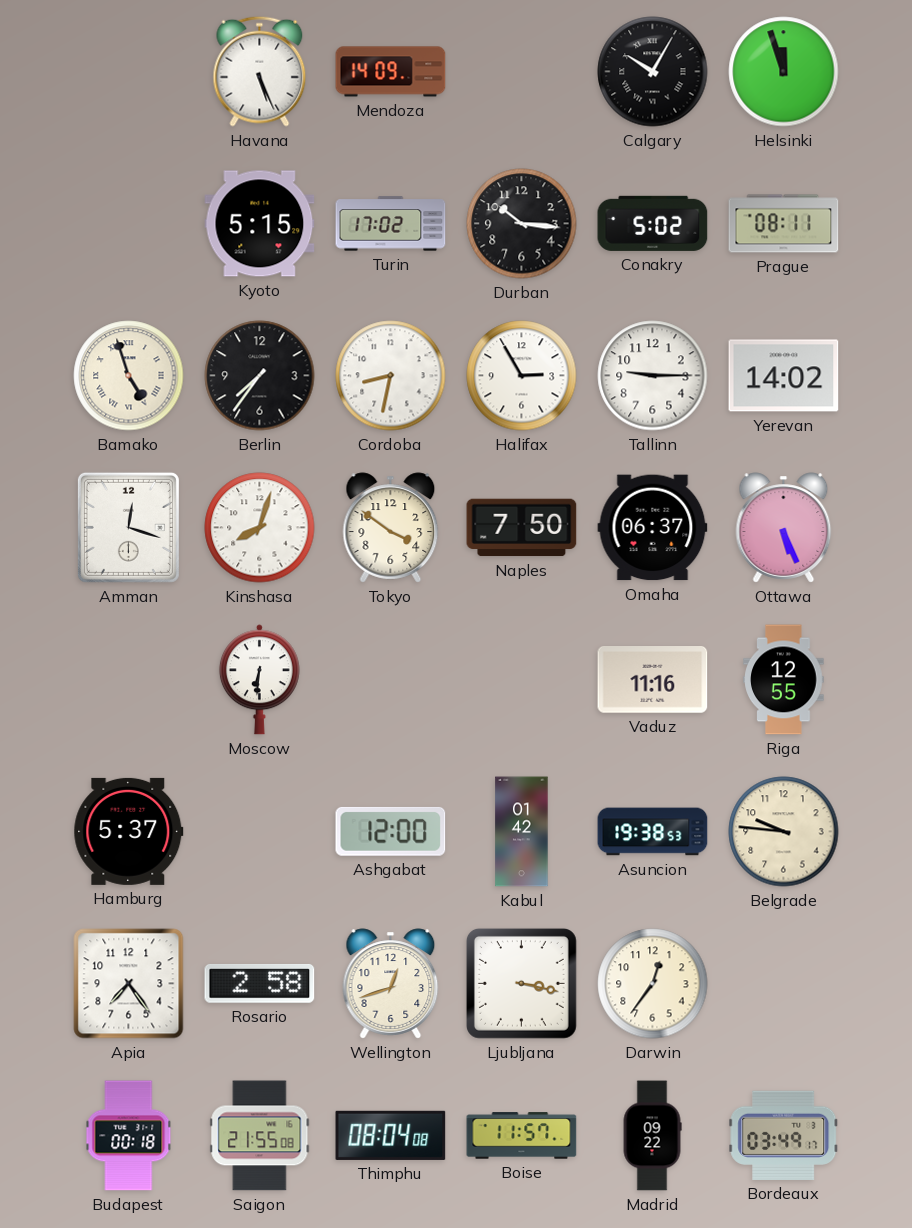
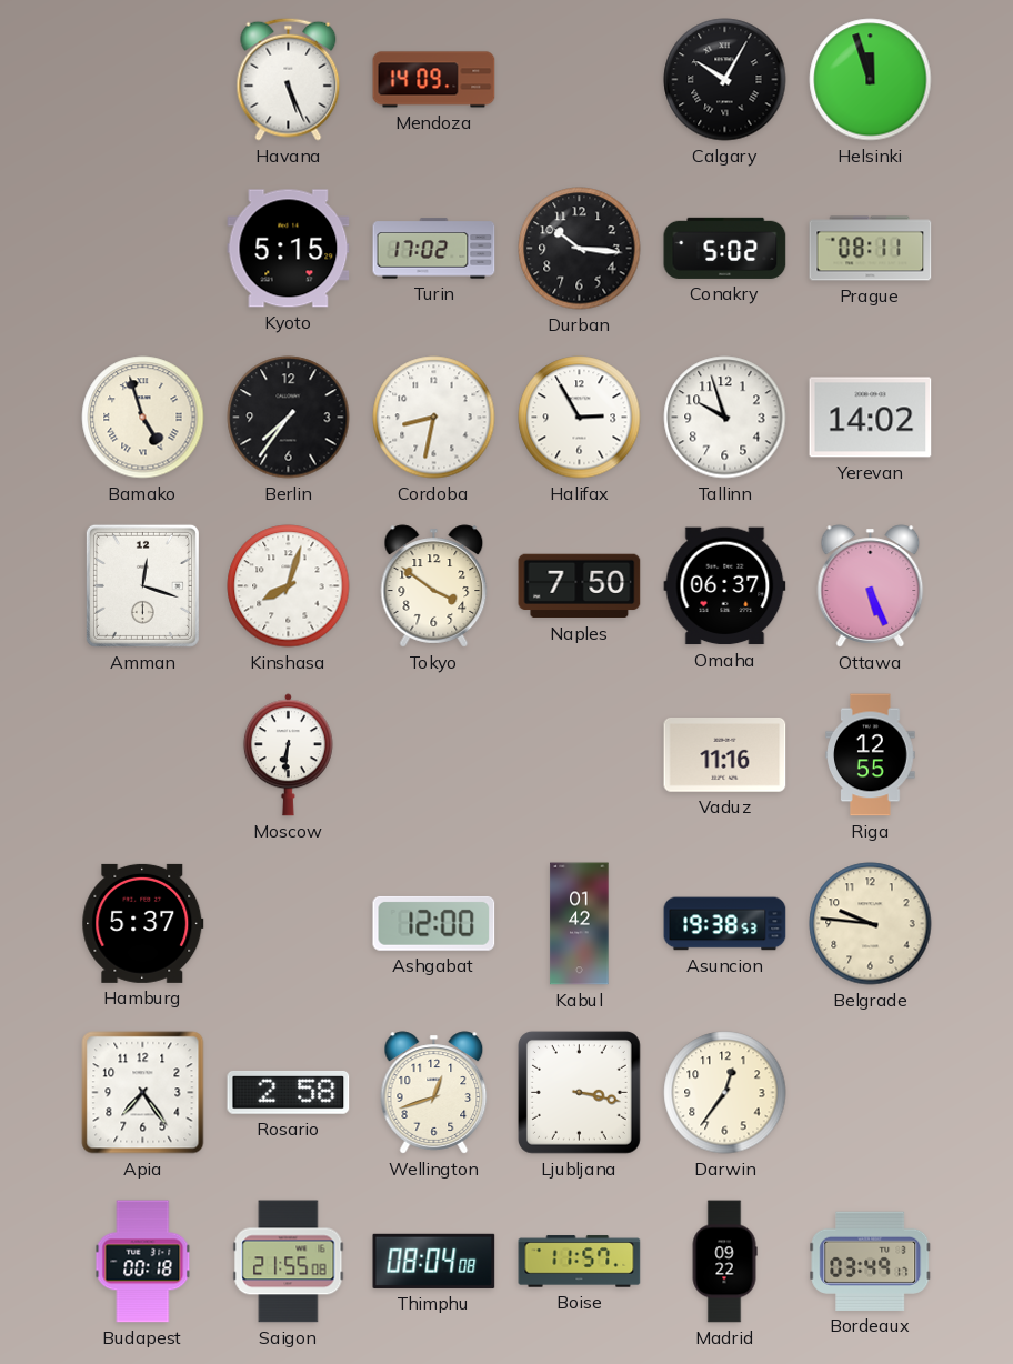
Tallinn: 9:15 -> 9:57 (725, 418)
